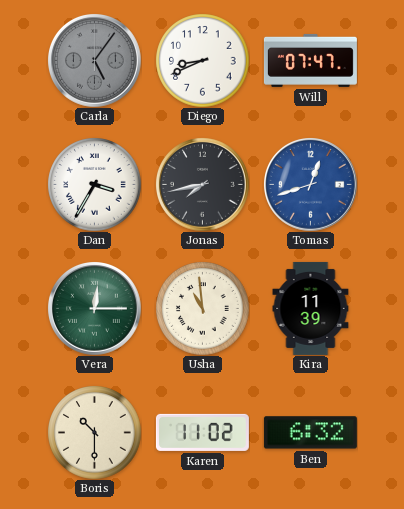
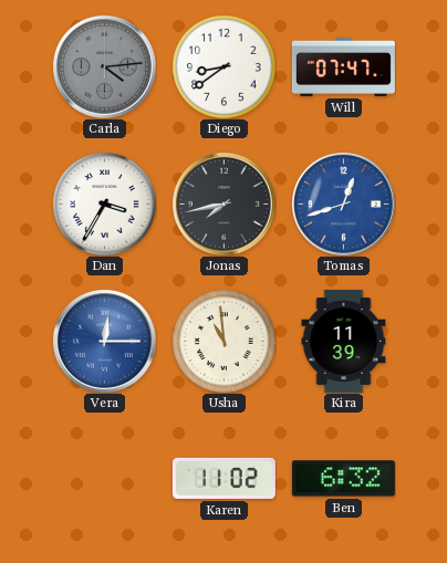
Carla: 5:06 -> 4:14 (105, 67)
Diego: 8:41 -> 8:39 (224, 66)
Vera dial: green -> blue (105, 342)
Boris: 10:30 -> none (94, 432)
